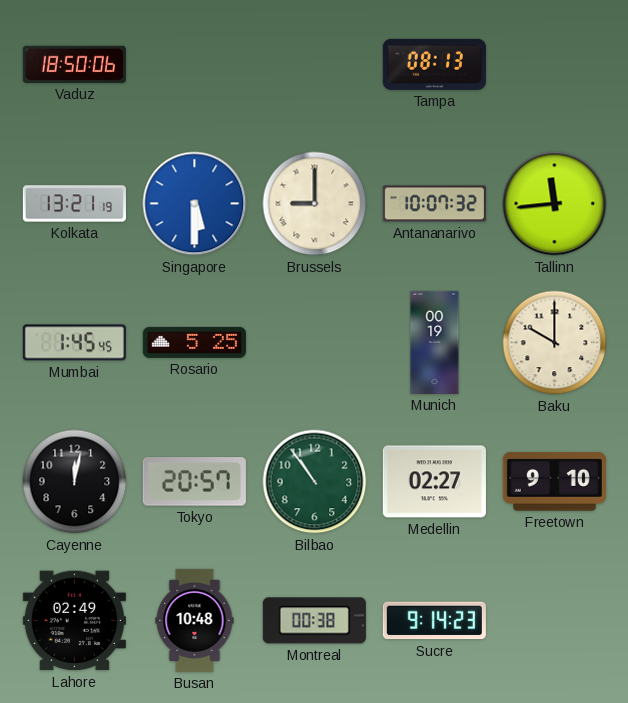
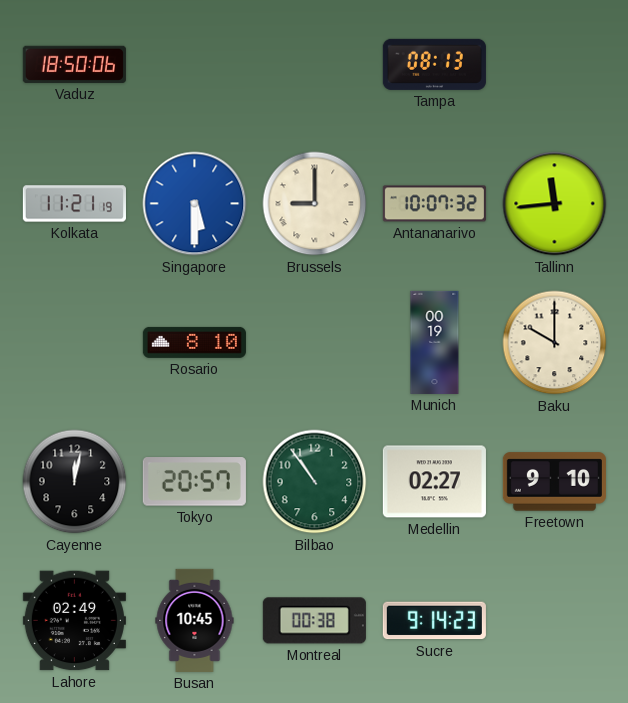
Kolkata: 13:21 -> 11:21 (74, 204)
Mumbai: 1:45 -> none (74, 343)
Rosario: 5:25 -> 8:10 (194, 342)
Busan: 10:48 -> 10:45 (195, 620)
